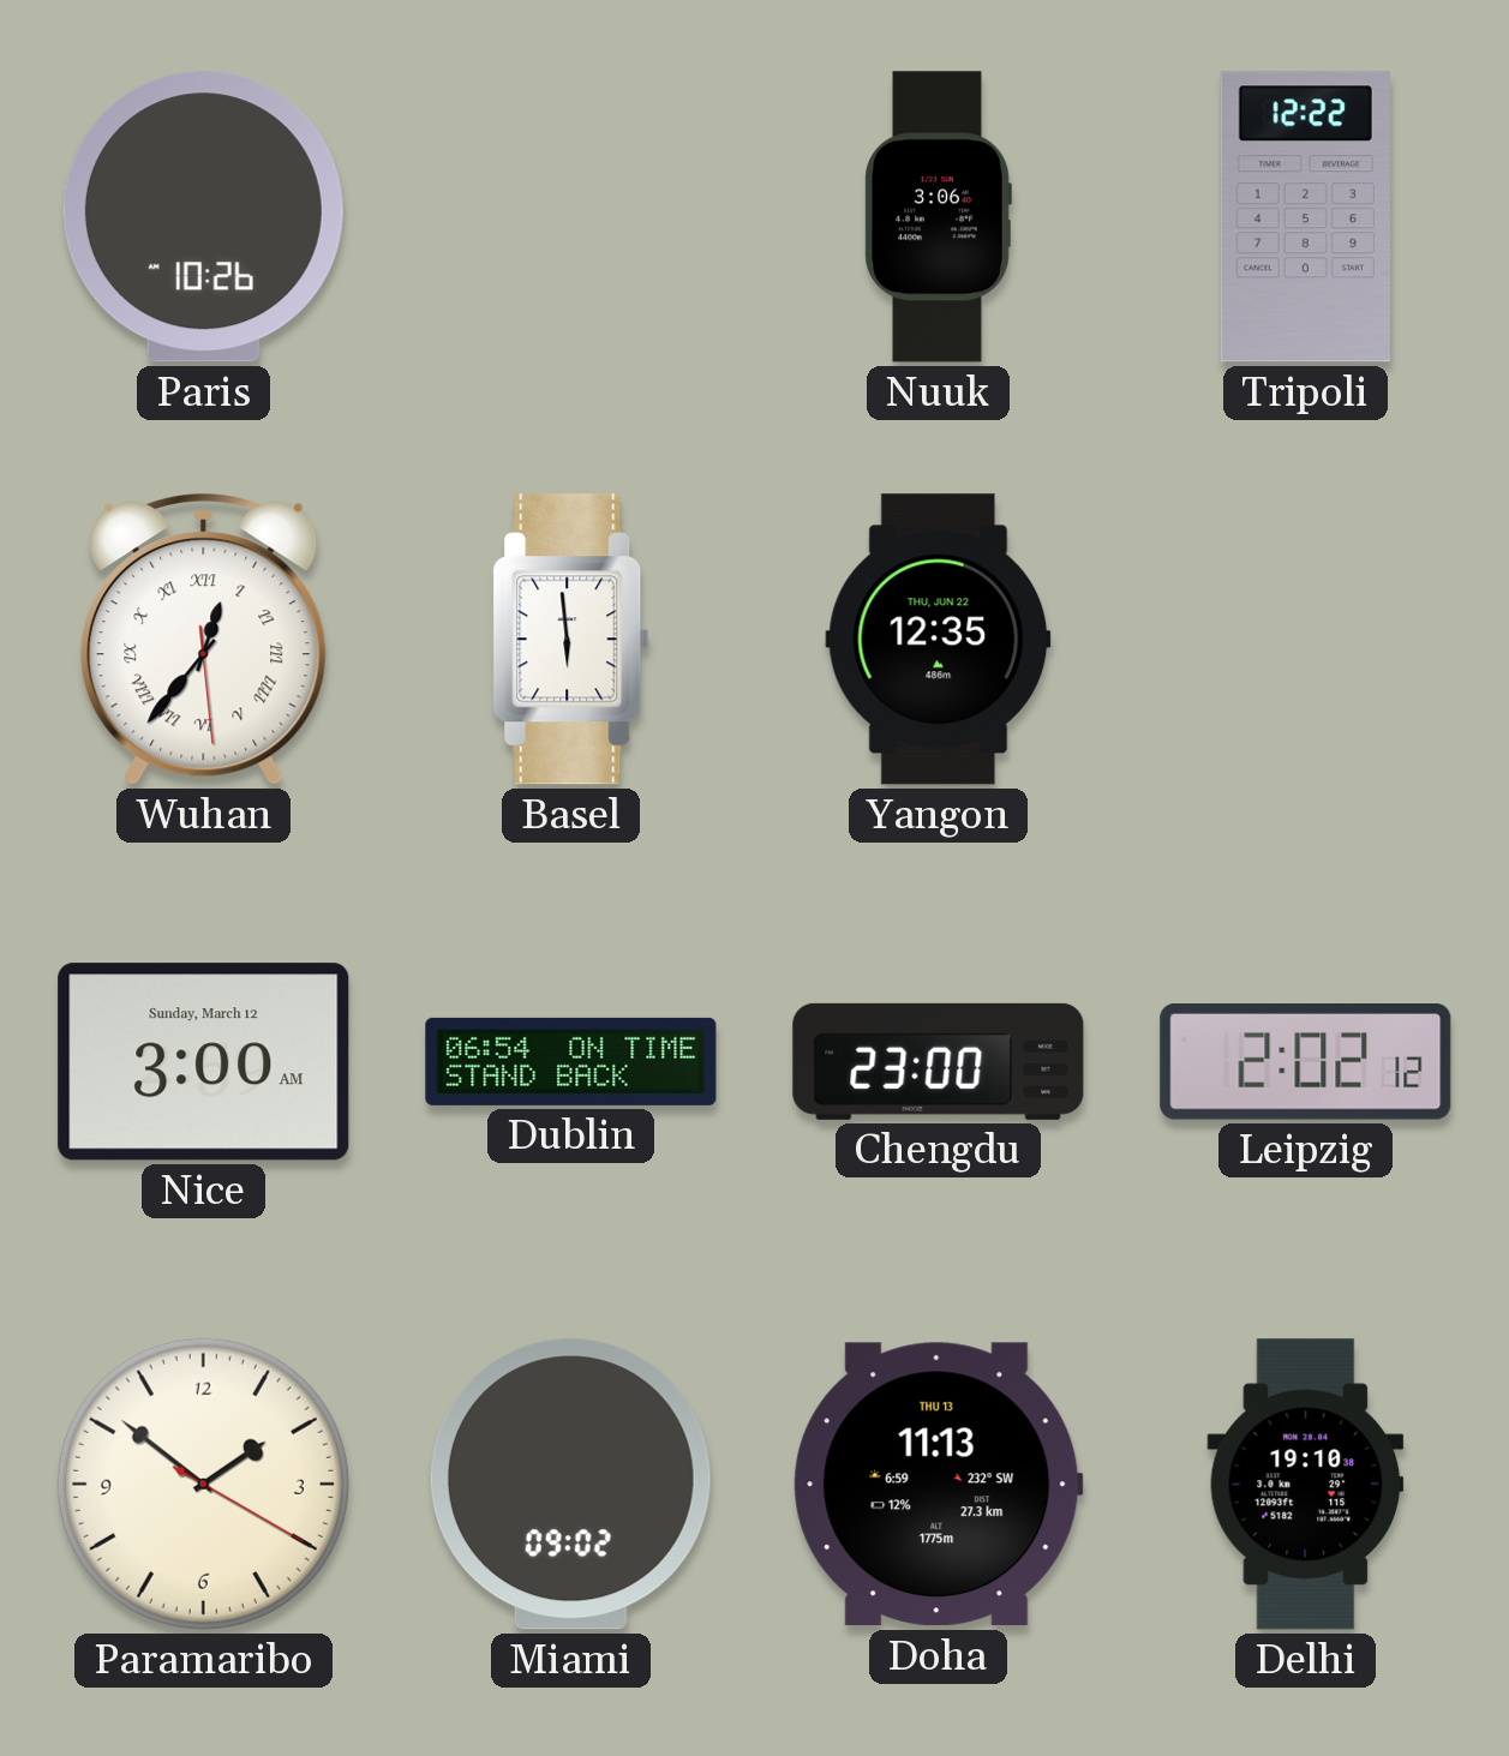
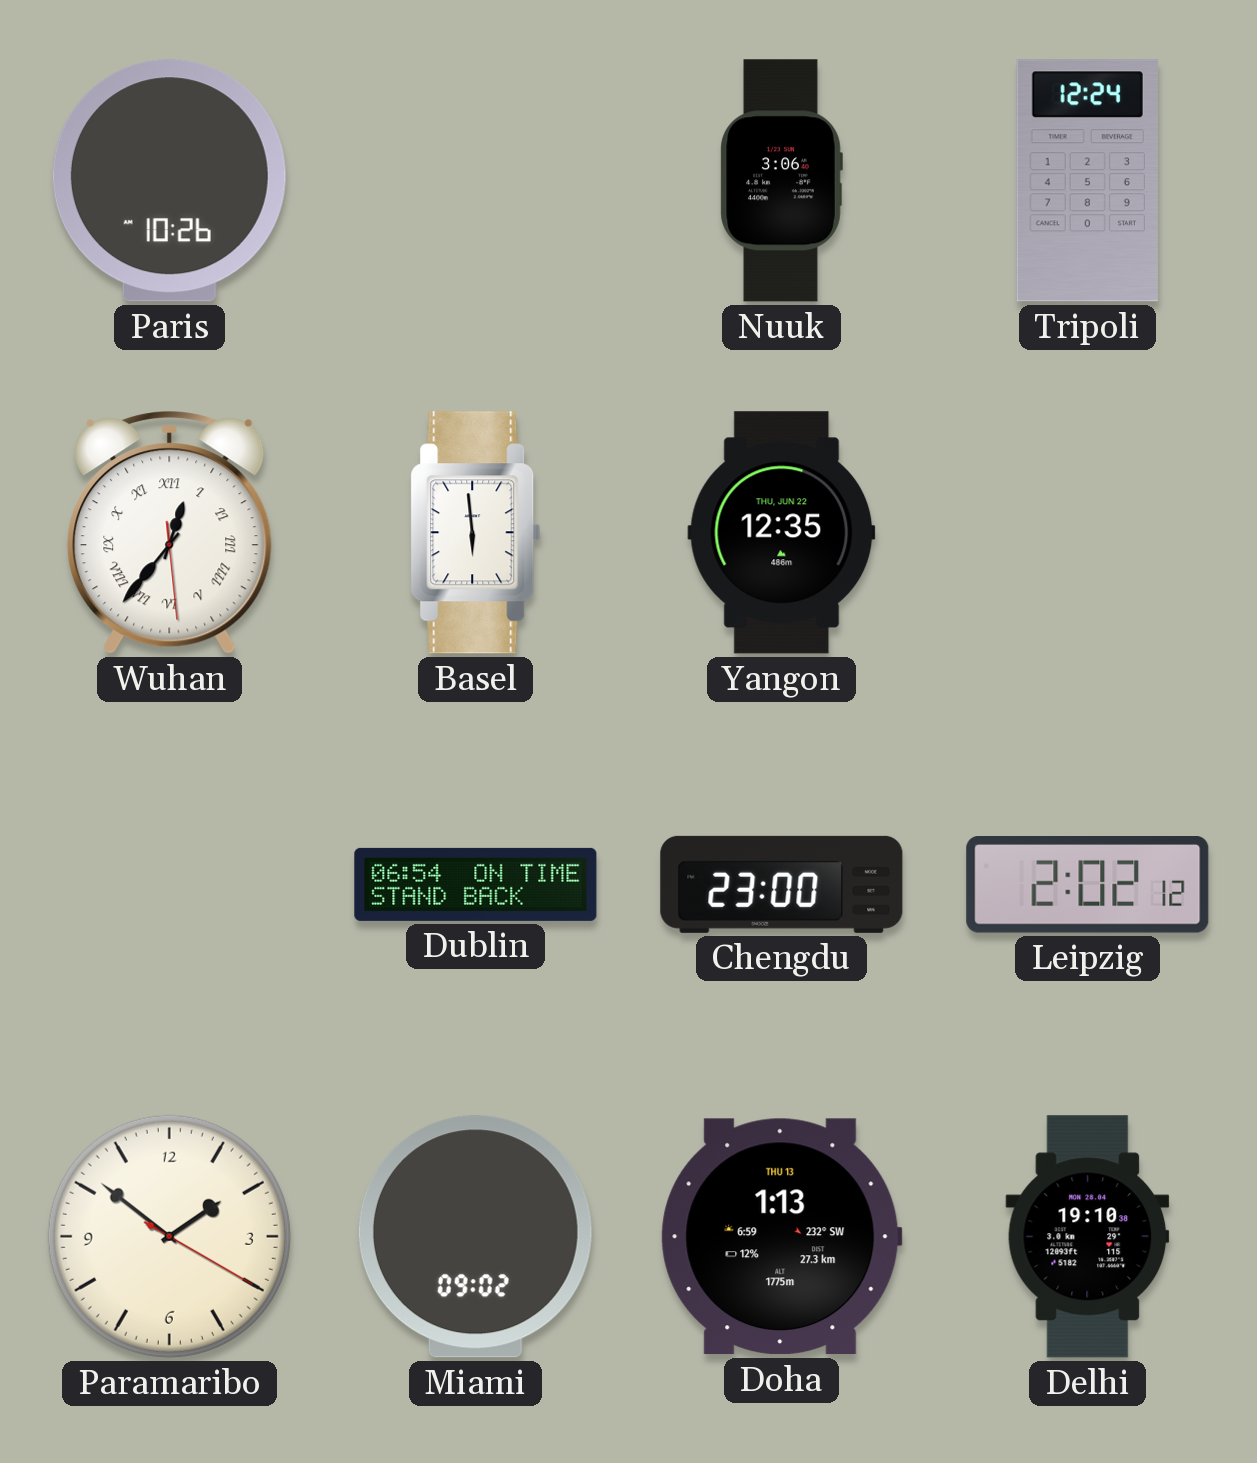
Tripoli: 12:22 -> 12:24 (1087, 181)
Nice: 3:00 -> none (204, 1062)
Doha: 11:13 -> 1:13 (781, 1237)
